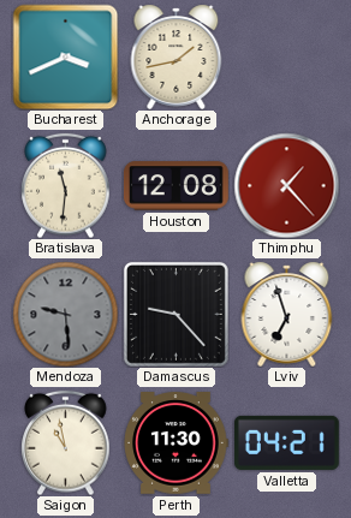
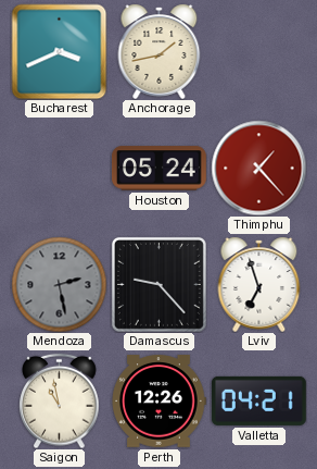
Bratislava: 11:31 -> none (66, 185)
Houston: 12:08 -> 05:24 (160, 169)
Mendoza: 9:29 -> 2:28 (59, 284)
Perth: 11:30 -> 12:26 (158, 402)
